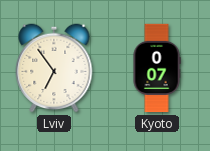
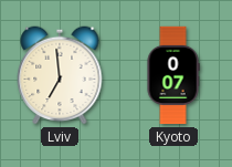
Lviv: 6:54 -> 6:59 (60, 75)
